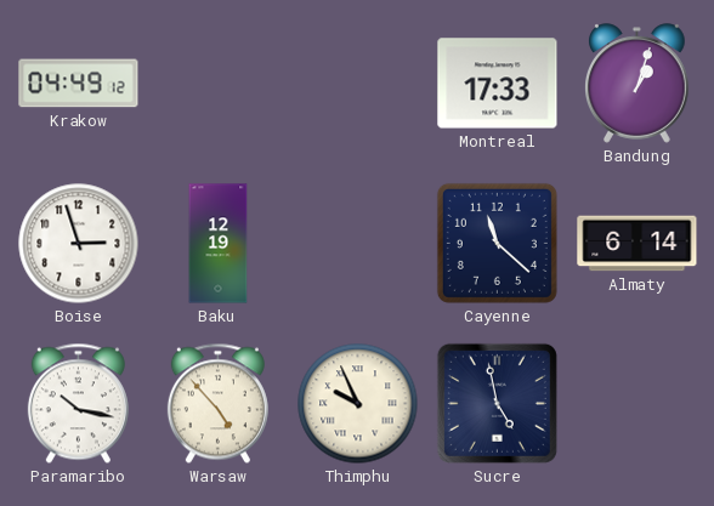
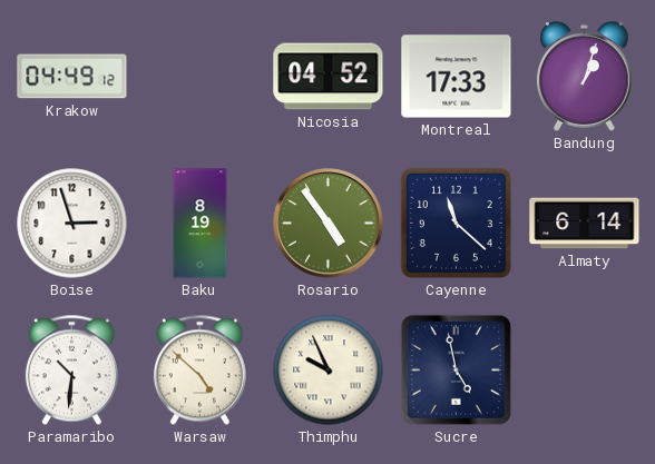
Nicosia: none -> 04:52 (329, 77)
Baku: 12:19 -> 8:19 (201, 224)
Rosario: none -> 4:54 (329, 224)
Paramaribo: 10:17 -> 10:31 (71, 371)
Warsaw: 4:53 -> 4:52 (199, 371)
